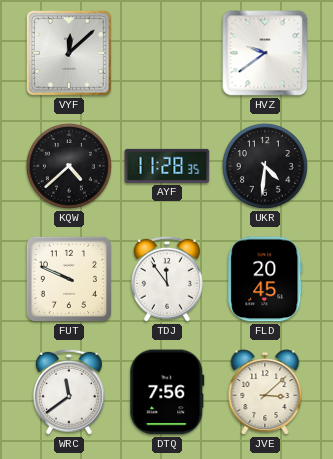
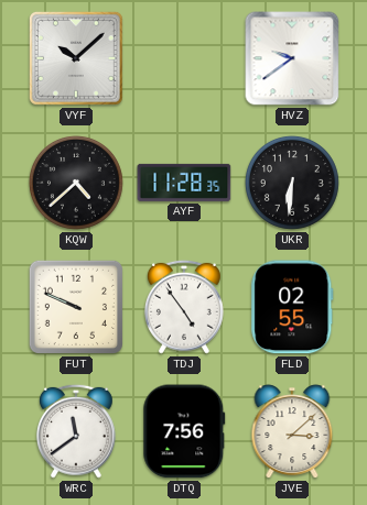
VYF: 12:08 -> 10:08 (76, 58)
UKR: 4:31 -> 6:31 (292, 183)
TDJ: 11:54 -> 4:54 (184, 307)
FLD: 20:45 -> 02:55 (292, 307)
